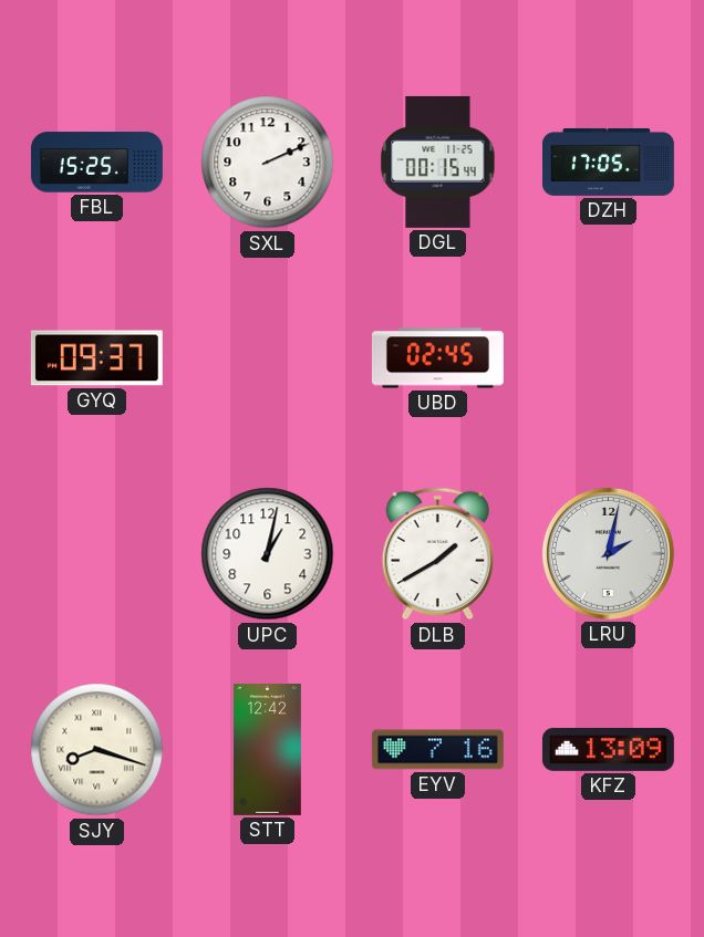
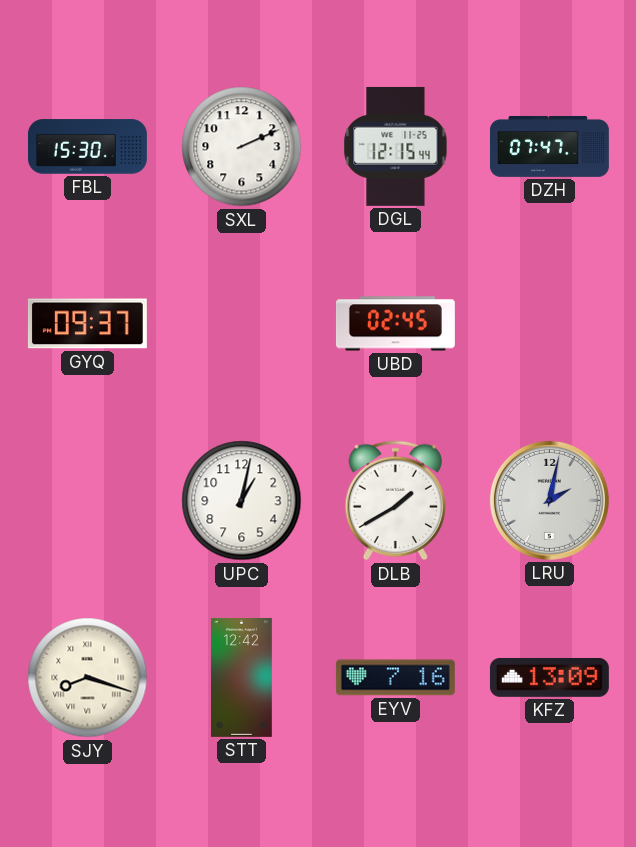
FBL: 15:25 -> 15:30 (87, 147)
DGL: 00:15 -> 12:15 (396, 146)
DZH: 17:05 -> 07:47 (550, 147)
